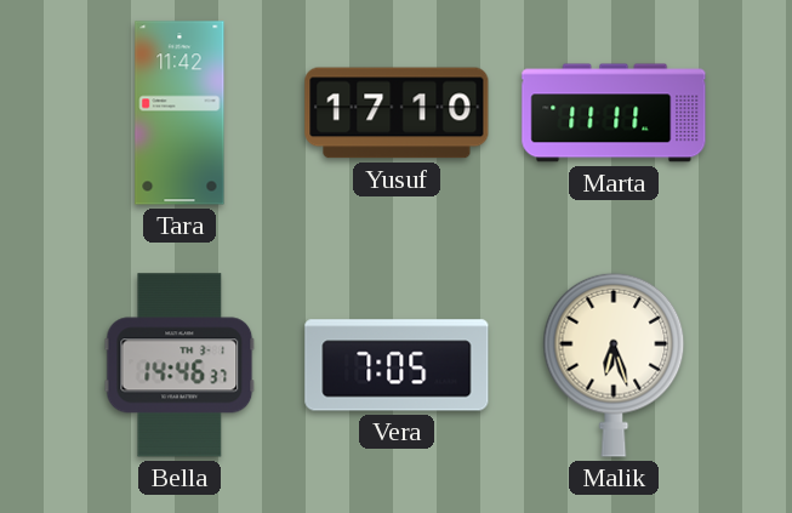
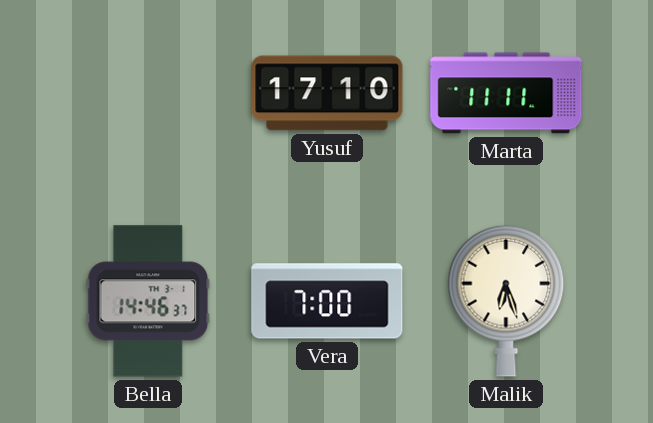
Tara: 11:42 -> none (180, 113)
Vera: 7:05 -> 7:00 (327, 301)
